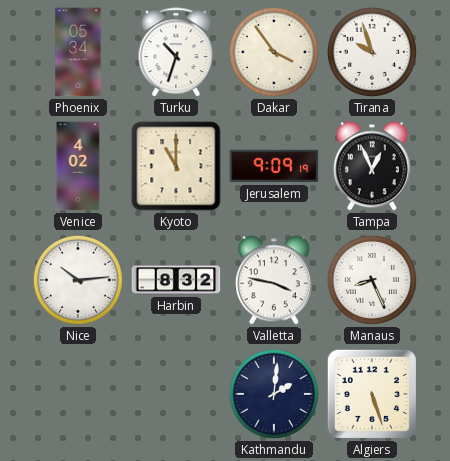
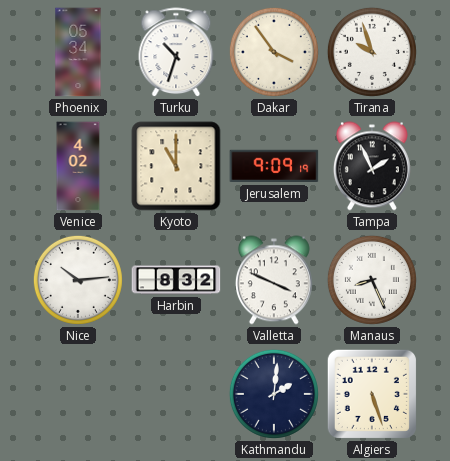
Tampa: 12:56 -> 1:56 (372, 166)
Valletta: 3:47 -> 3:49 (274, 280)
